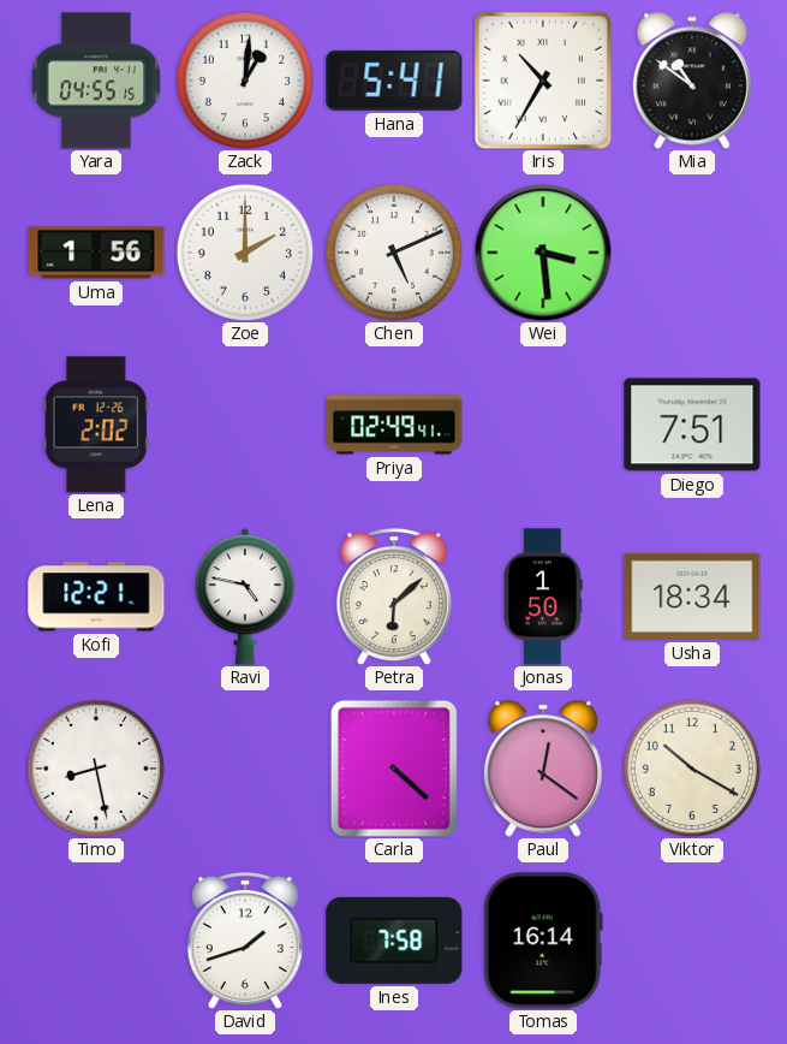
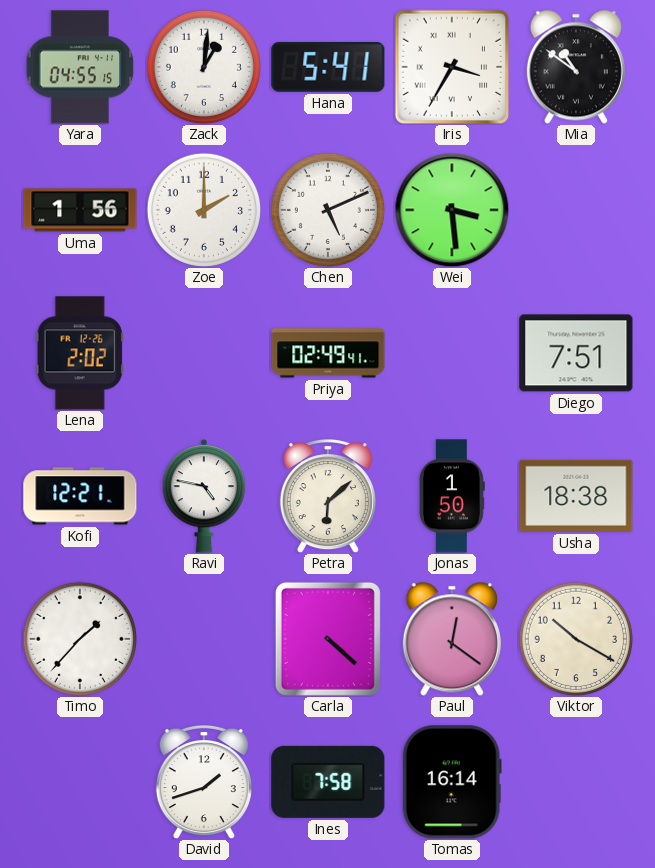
Iris: 10:35 -> 3:35 (452, 67)
Usha: 18:34 -> 18:38 (576, 496)
Timo: 8:28 -> 1:37 (80, 639)
